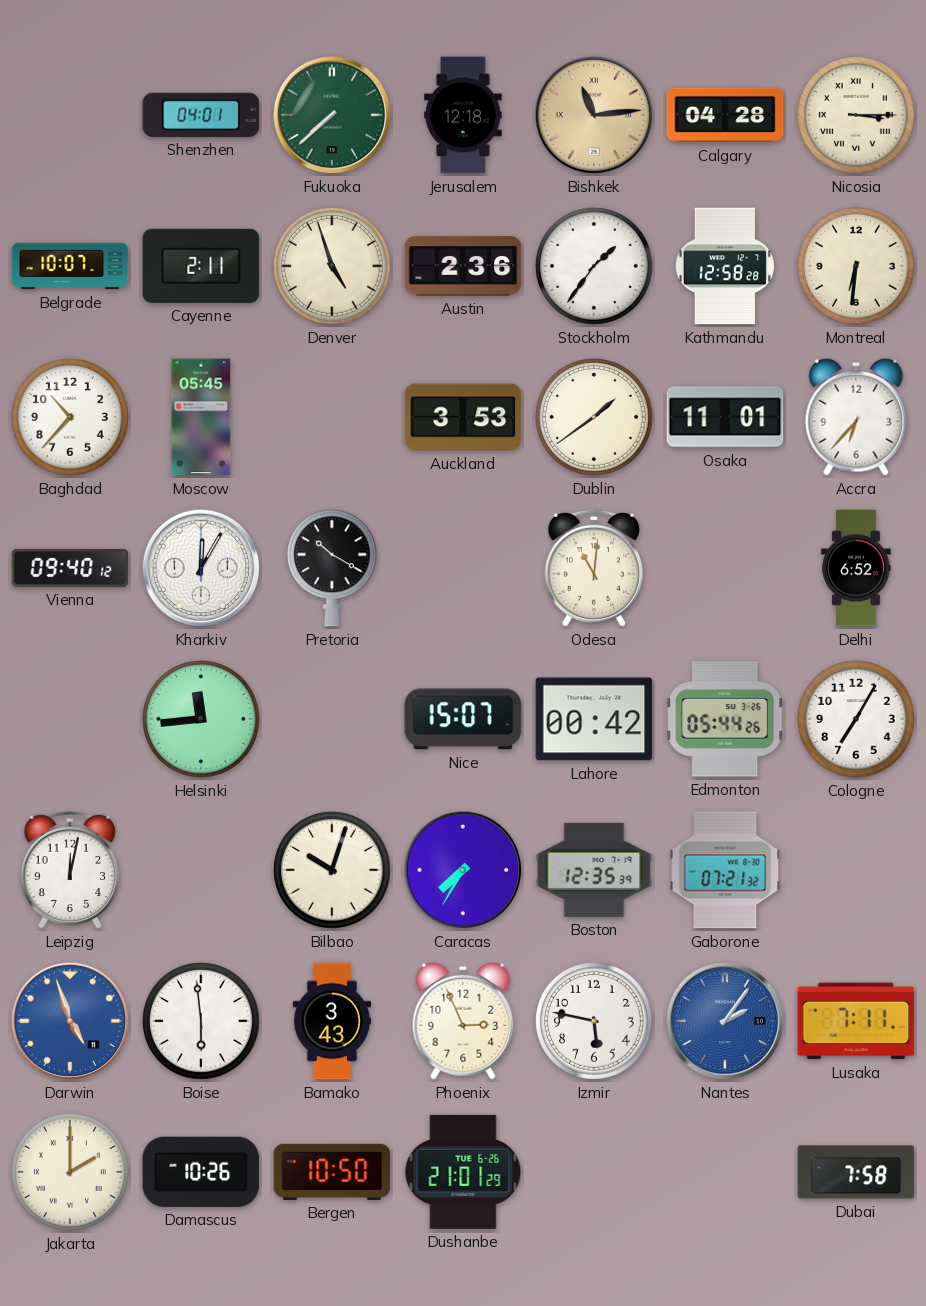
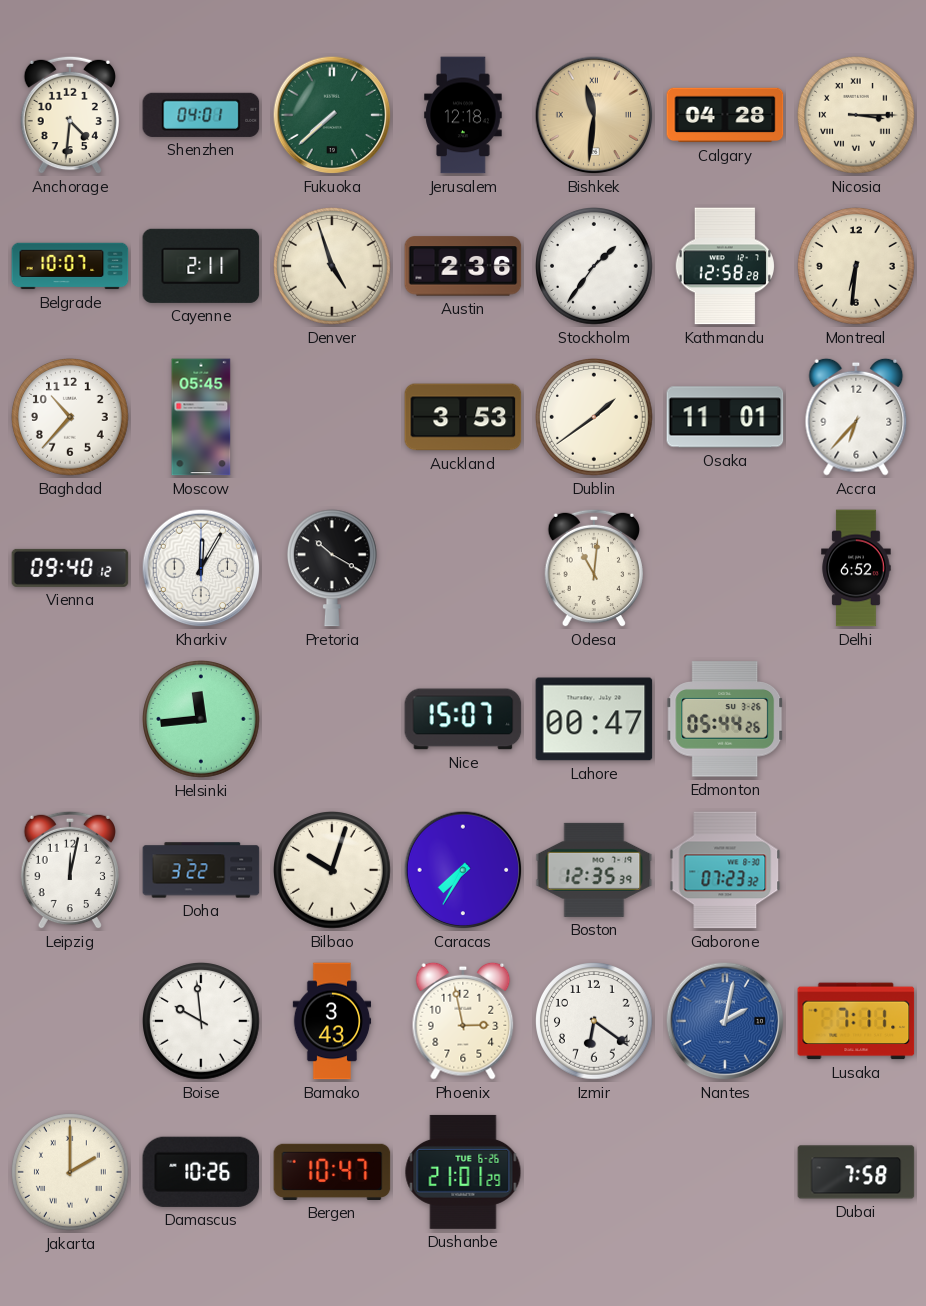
Anchorage: none -> 4:31 (70, 115)
Bishkek: 11:14 -> 11:31 (594, 115)
Lahore: 00:42 -> 00:47 (594, 719)
Cologne: 7:05 -> none (857, 720)
Doha: none -> 3:22 (201, 870)
Gaborone: 07:21 -> 07:23 (725, 870)
Darwin: 4:57 -> none (70, 1021)
Boise: 5:59 -> 9:59 (202, 1022)
Phoenix: 2:56 -> 2:58 (463, 1021)
Izmir: 5:47 -> 6:21 (595, 1022)
Nantes: 2:06 -> 2:02 (725, 1021)
Bergen: 10:50 -> 10:47 (332, 1172)
